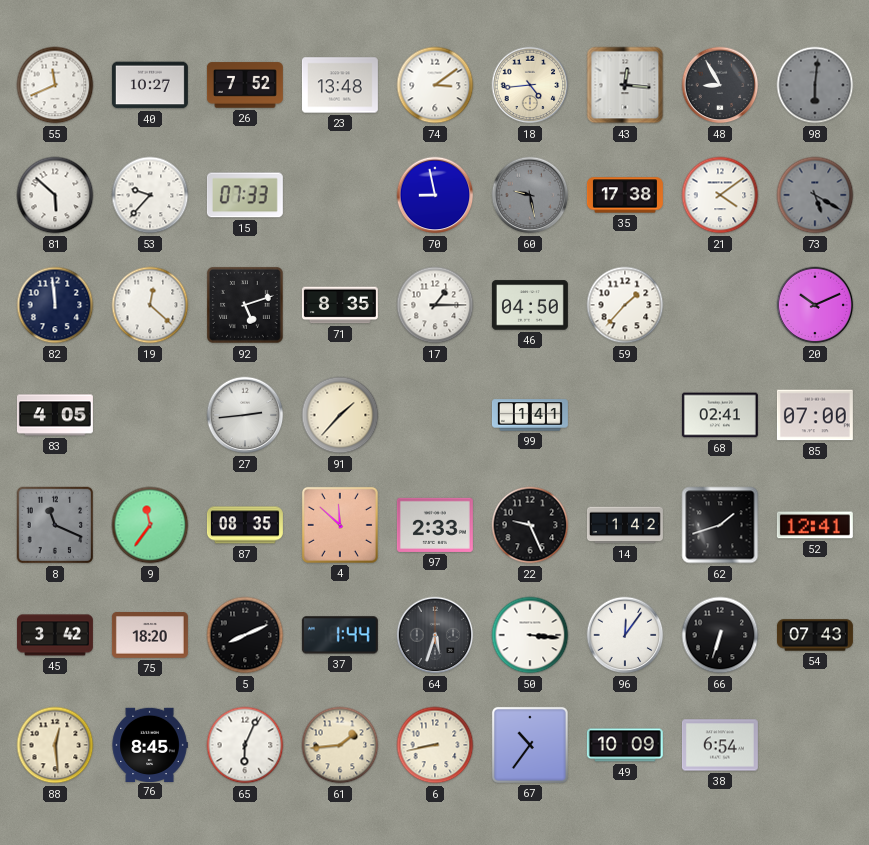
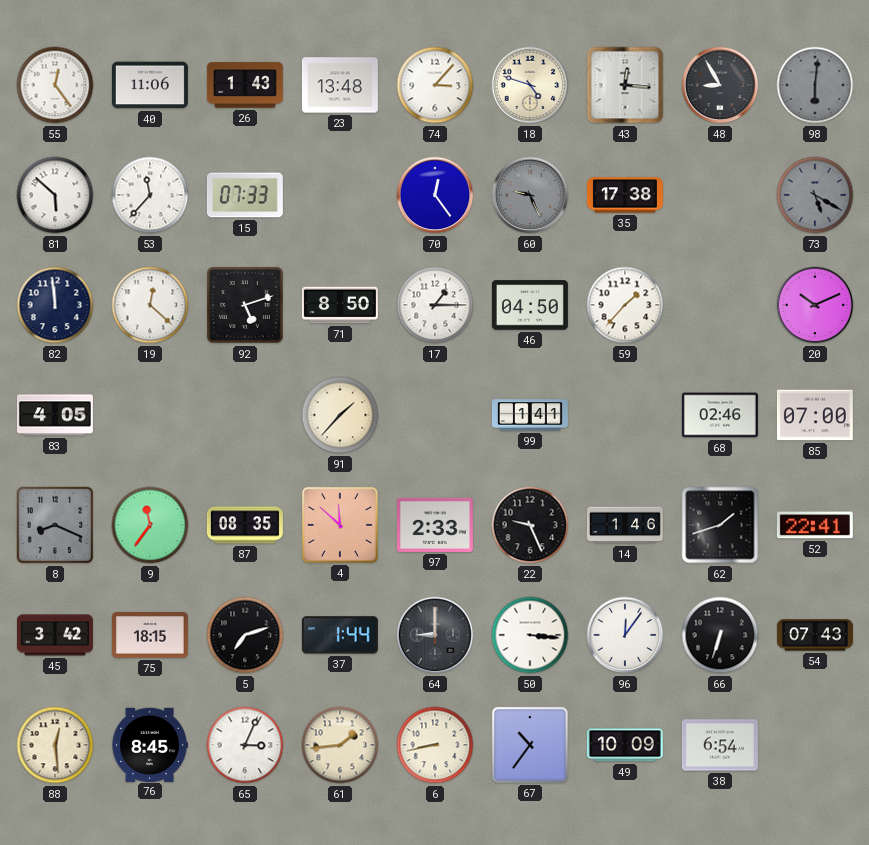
55: 11:41 -> 12:24 (55, 85)
40: 10:27 -> 11:06 (150, 85)
26: 7:52 -> 1:43 (245, 85)
74: 3:09 -> 3:07 (435, 85)
18: 4:44 -> 4:48 (530, 85)
53: 9:37 -> 11:37 (150, 195)
70: 8:58 -> 12:24 (435, 195)
60: 9:28 -> 9:26 (530, 195)
21: 4:09 -> none (720, 195)
71: 8:35 -> 8:50 (340, 305)
27: 2:44 -> none (245, 415)
68: 02:41 -> 02:46 (720, 415)
8: 11:19 -> 8:19 (55, 525)
14: 1:42 -> 1:46 (625, 525)
52: 12:41 -> 22:41 (815, 525)
75: 18:20 -> 18:15 (150, 635)
5: 8:11 -> 7:12 (245, 635)
64: 5:33 -> 9:00 (435, 635)
65: 6:04 -> 3:04 (245, 745)
